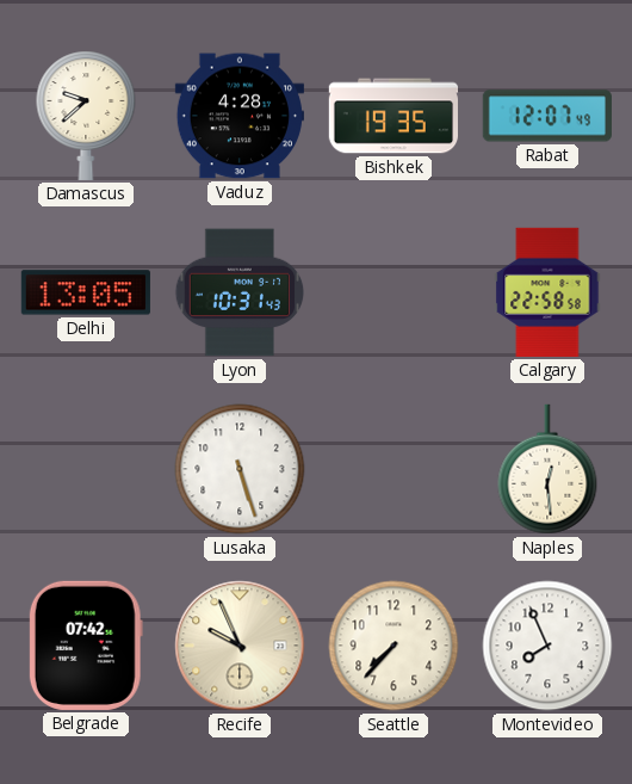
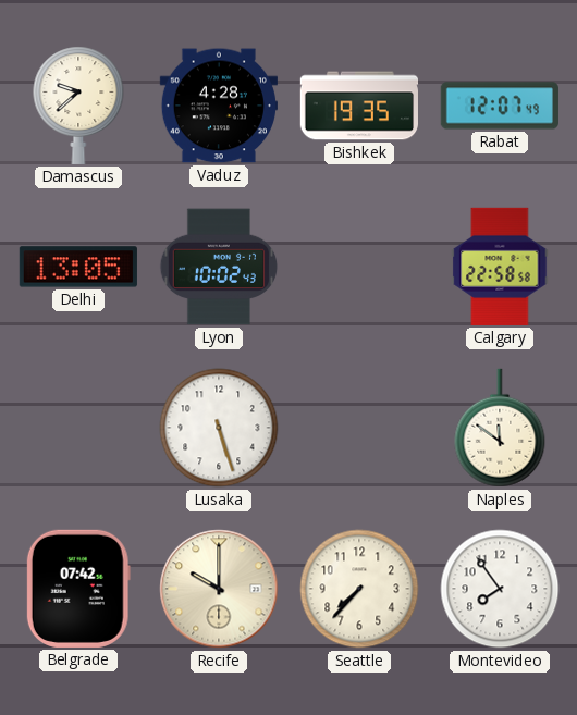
Lyon: 10:31 -> 10:02 (219, 267)
Naples: 12:29 -> 11:51 (500, 428)
Recife: 9:56 -> 10:00 (219, 589)
Montevideo: 7:56 -> 7:54 (500, 589)
